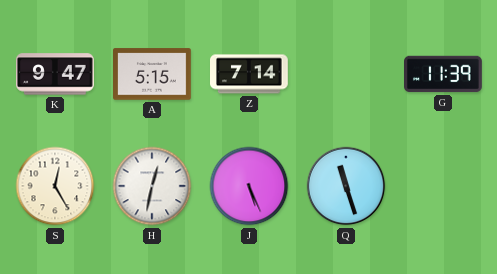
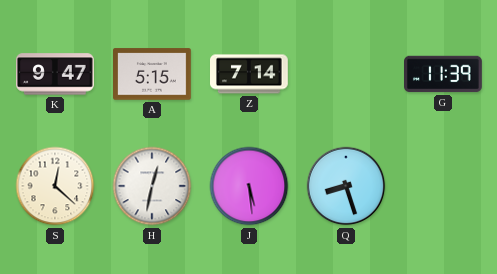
S: 12:25 -> 12:22 (55, 186)
J: 5:26 -> 5:29 (249, 186)
Q: 11:27 -> 8:27 (346, 186)
